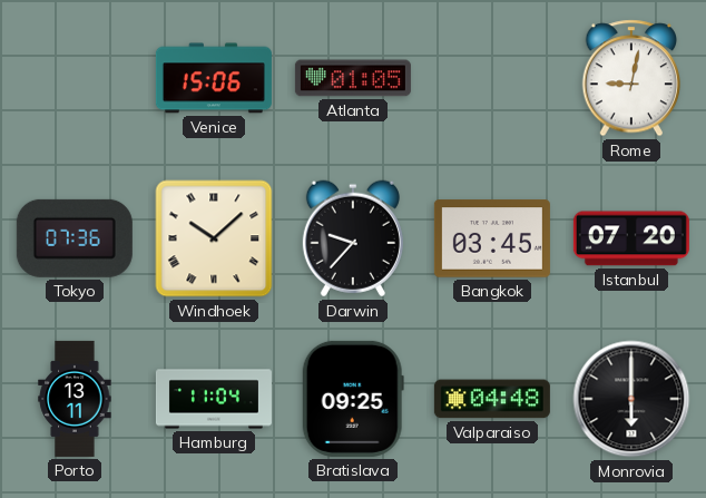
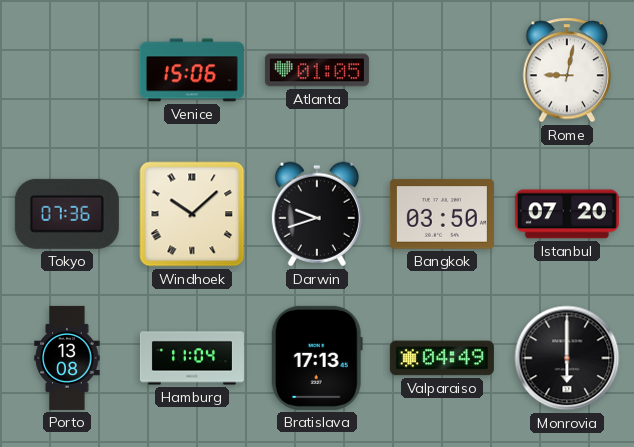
Darwin: 9:37 -> 9:42 (317, 214)
Bangkok: 03:45 -> 03:50 (442, 214)
Porto: 13:11 -> 13:08 (67, 358)
Bratislava: 09:25 -> 17:13 (317, 358)
Valparaiso: 04:48 -> 04:49 (442, 358)
